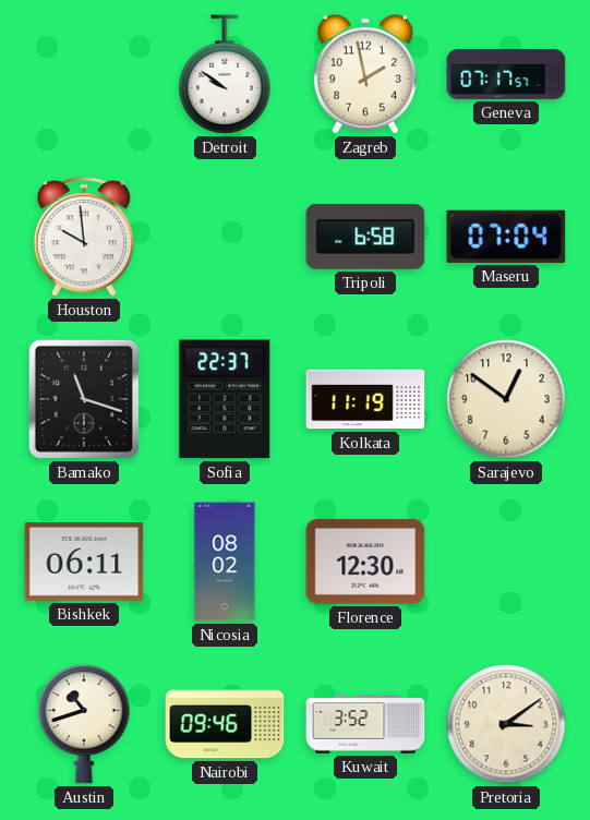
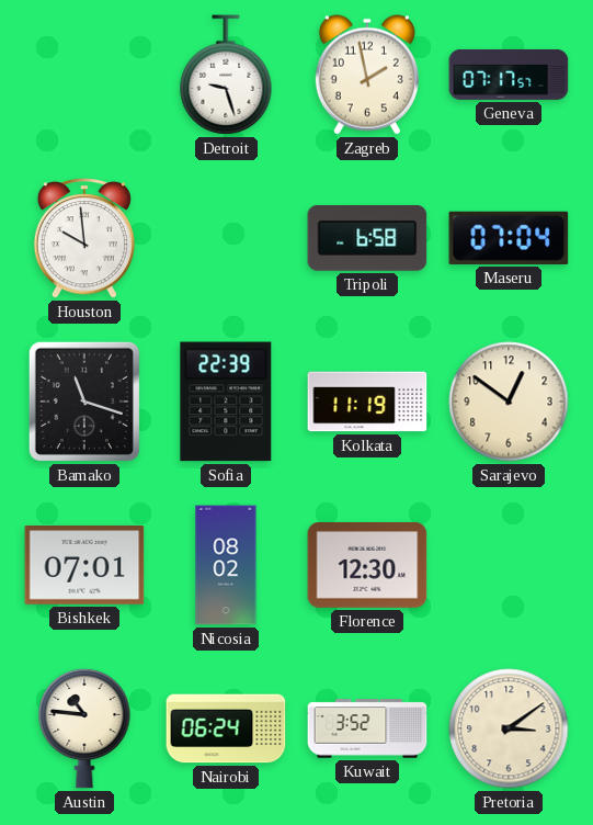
Detroit: 9:51 -> 9:27 (226, 75)
Sofia: 22:37 -> 22:39 (226, 402)
Bishkek: 06:11 -> 07:01 (84, 565)
Austin: 10:42 -> 10:46 (84, 728)
Nairobi: 09:46 -> 06:24 (226, 728)
